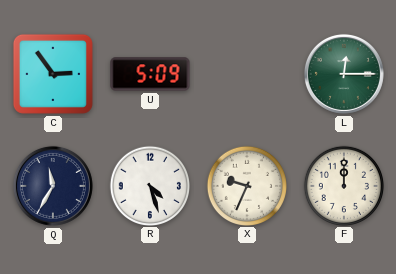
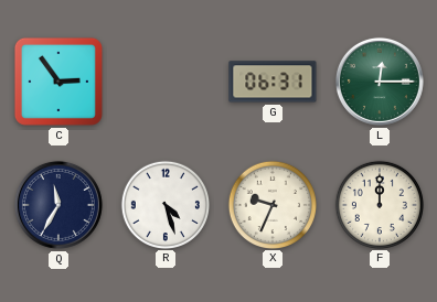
U: 5:09 -> none (150, 74)
G: none -> 06:31 (273, 82)
